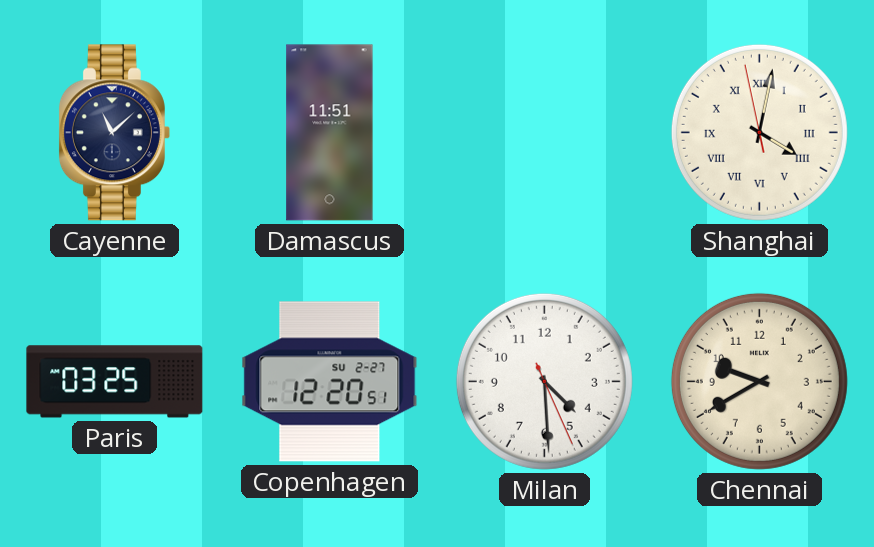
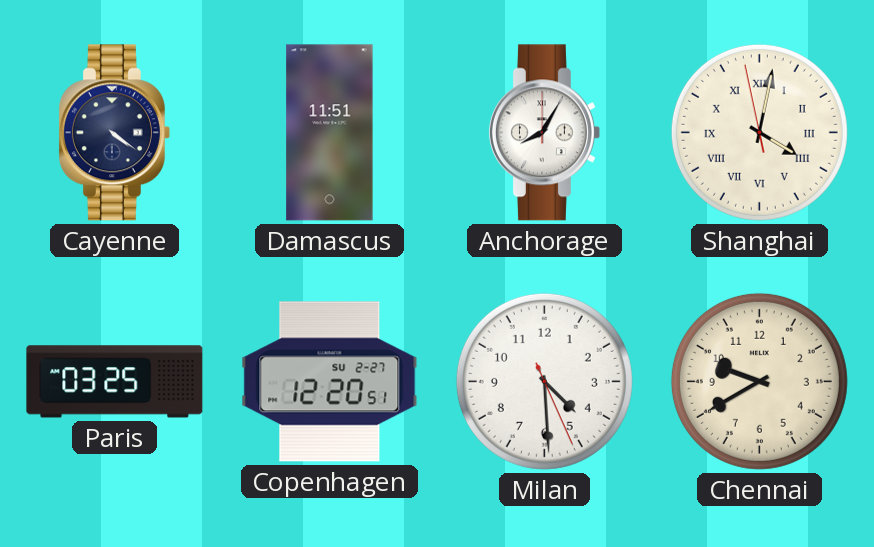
Cayenne: 11:08 -> 4:21 (114, 133)
Anchorage: none -> 8:05 (544, 133)
